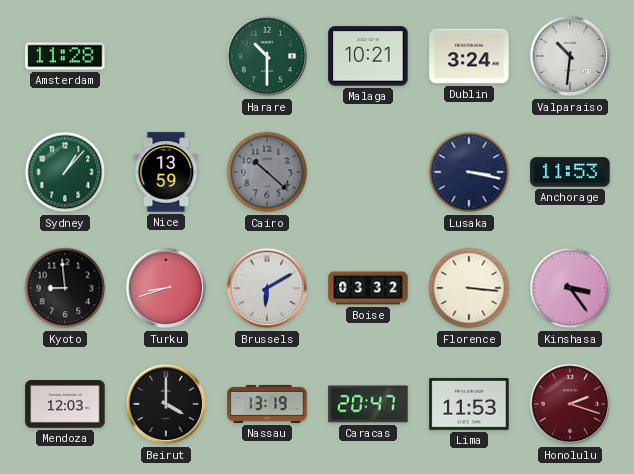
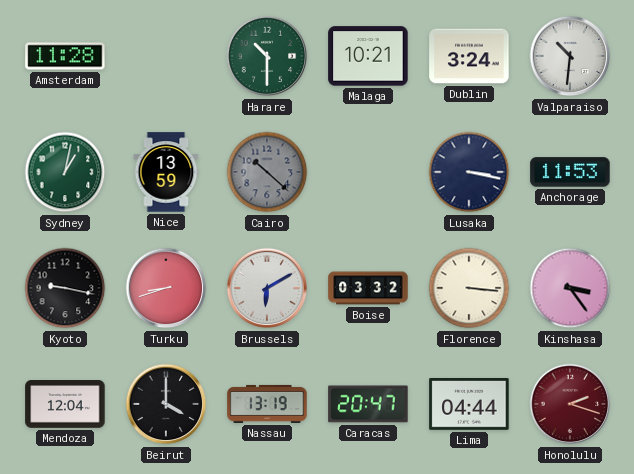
Sydney: 1:07 -> 1:02 (65, 172)
Kyoto: 8:59 -> 9:17 (65, 288)
Mendoza: 12:03 -> 12:04 (65, 405)
Lima: 11:53 -> 04:44 (469, 405)
